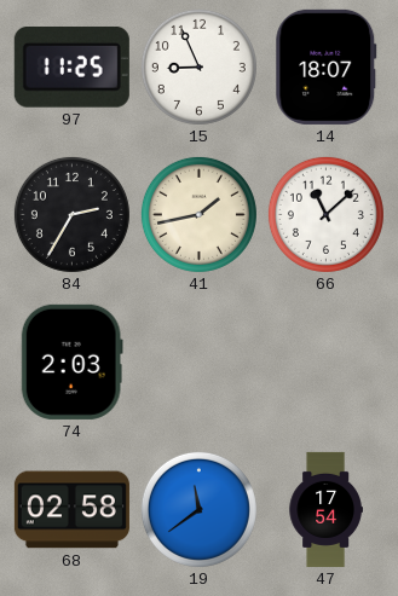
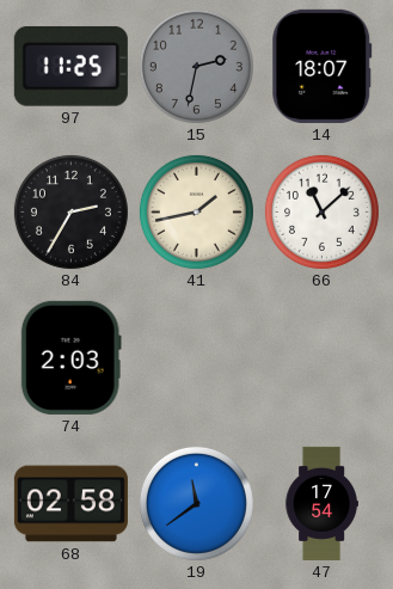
15: 8:56 -> 2:32 (196, 66)
15 dial: white -> grey (196, 66)
